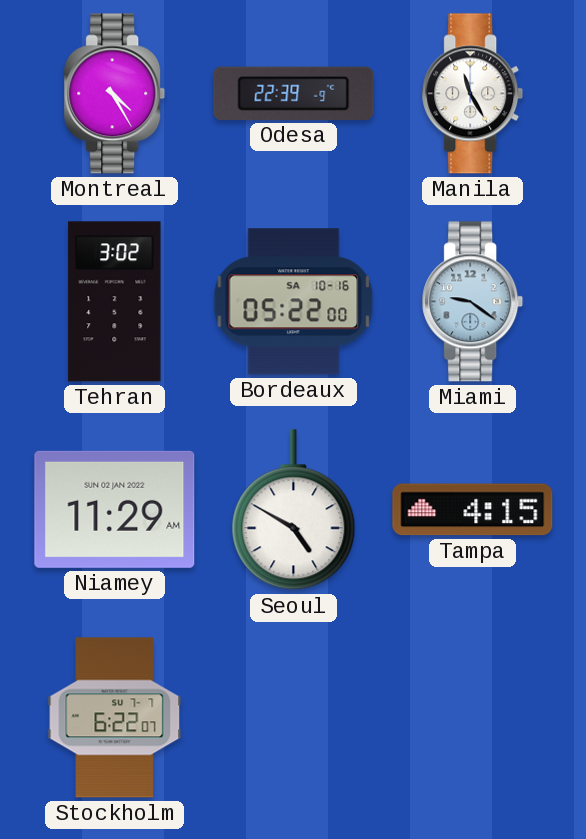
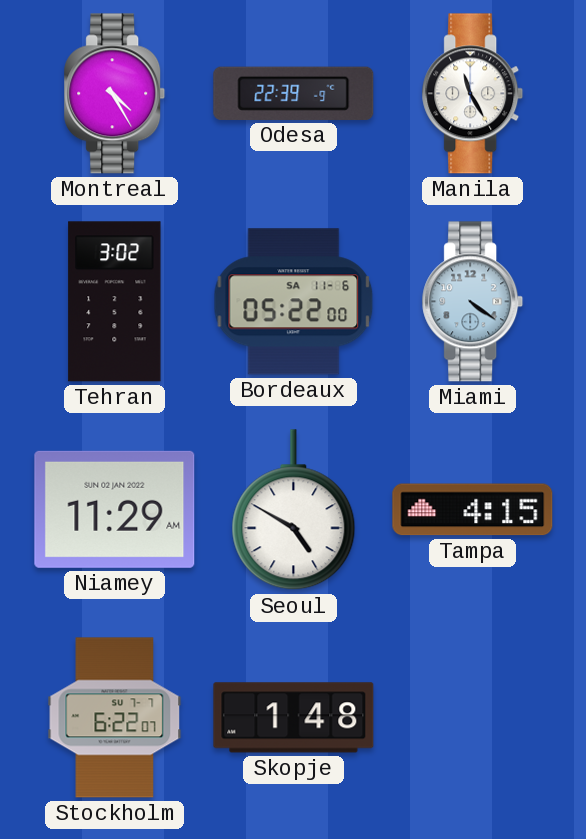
Bordeaux date: SA 10-16 -> SA 11-6 (294, 302)
Miami: 9:21 -> 4:21 (473, 302)
Skopje: none -> 1:48 (294, 718)
